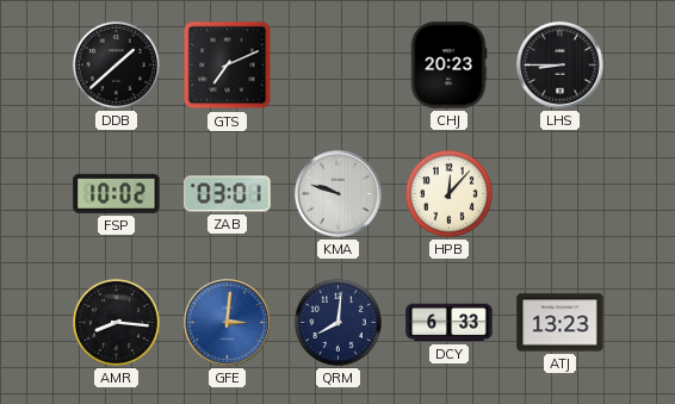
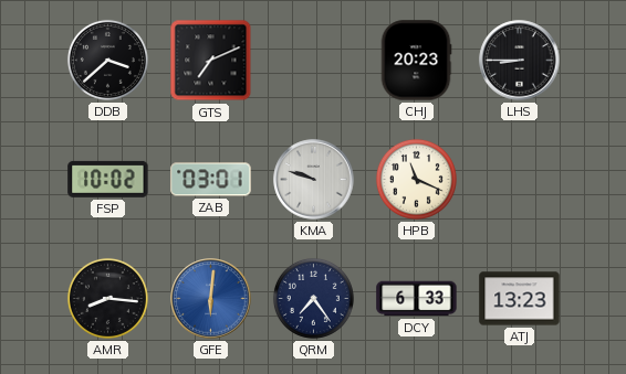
DDB: 1:38 -> 3:38 (107, 60)
HPB: 12:07 -> 11:19 (416, 179)
GFE: 3:01 -> 6:01 (211, 299)
QRM: 8:01 -> 7:24 (313, 298)
